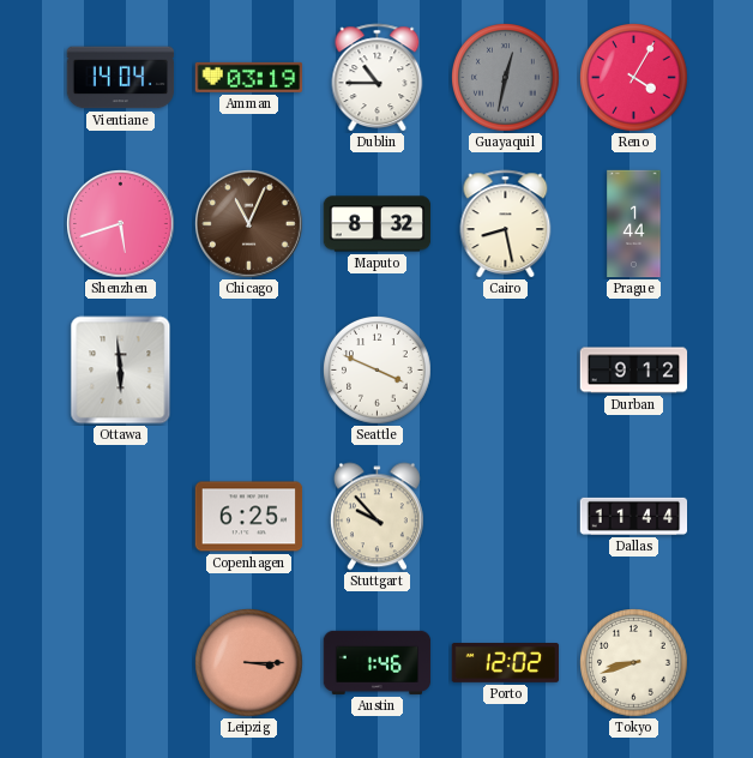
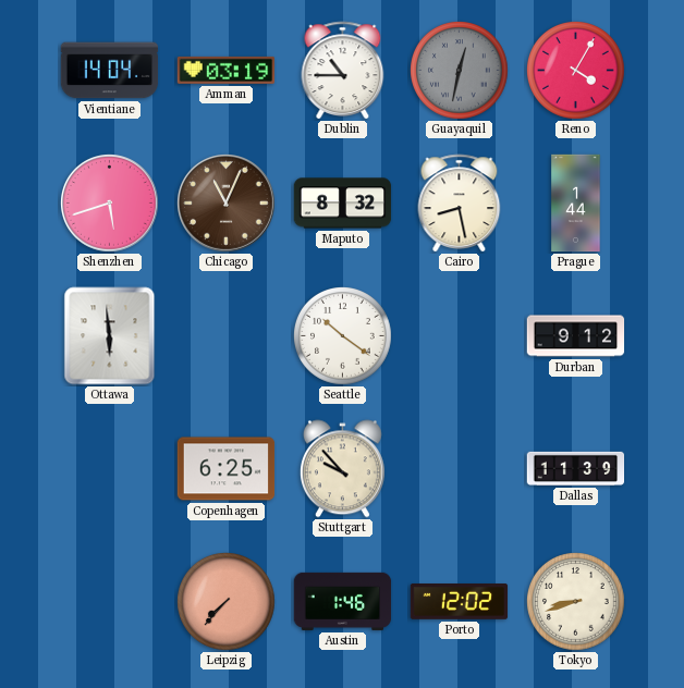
Seattle: 3:49 -> 10:21 (343, 336)
Dallas: 11:44 -> 11:39 (576, 468)
Leipzig: 3:15 -> 7:37 (227, 602)
